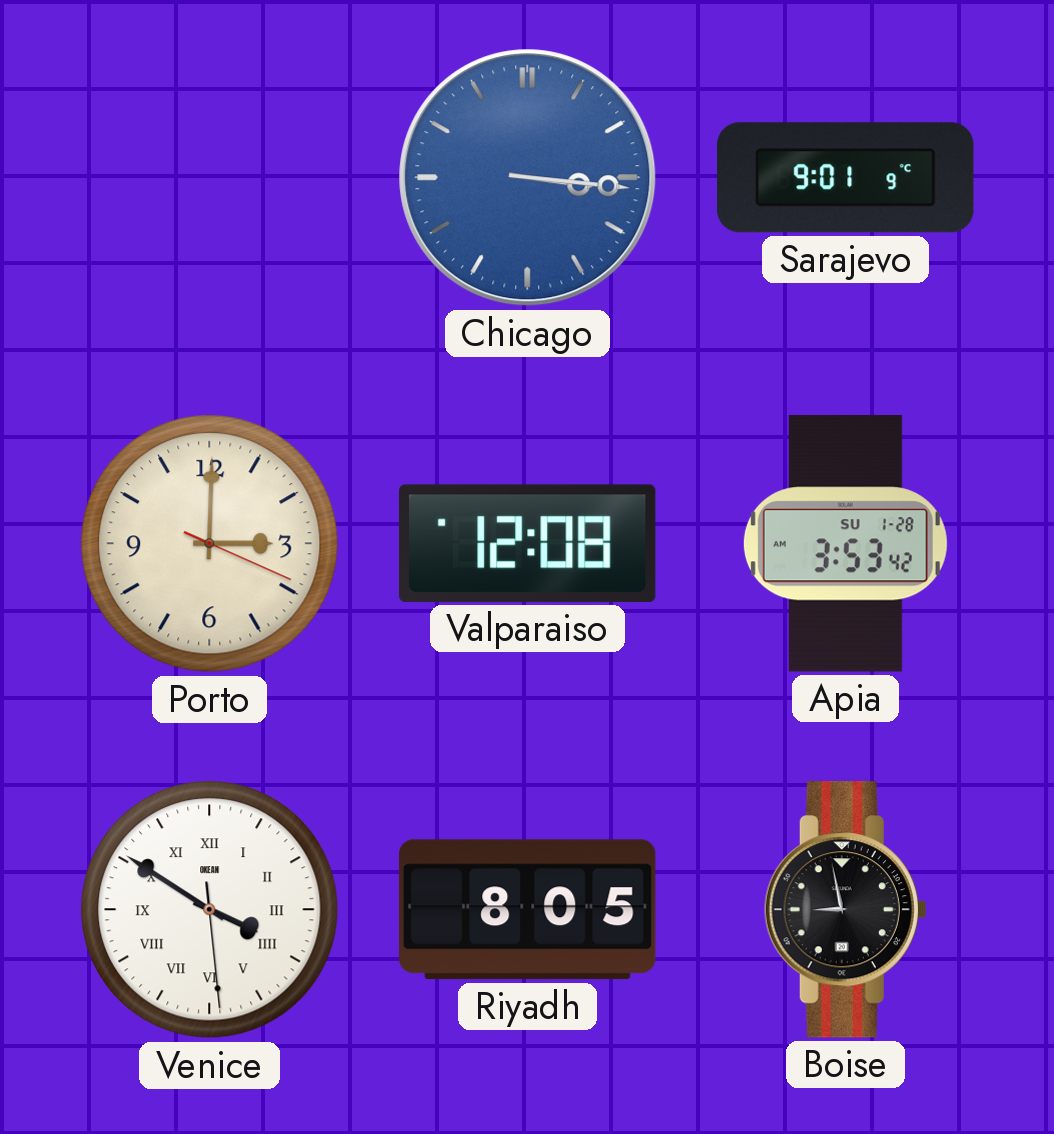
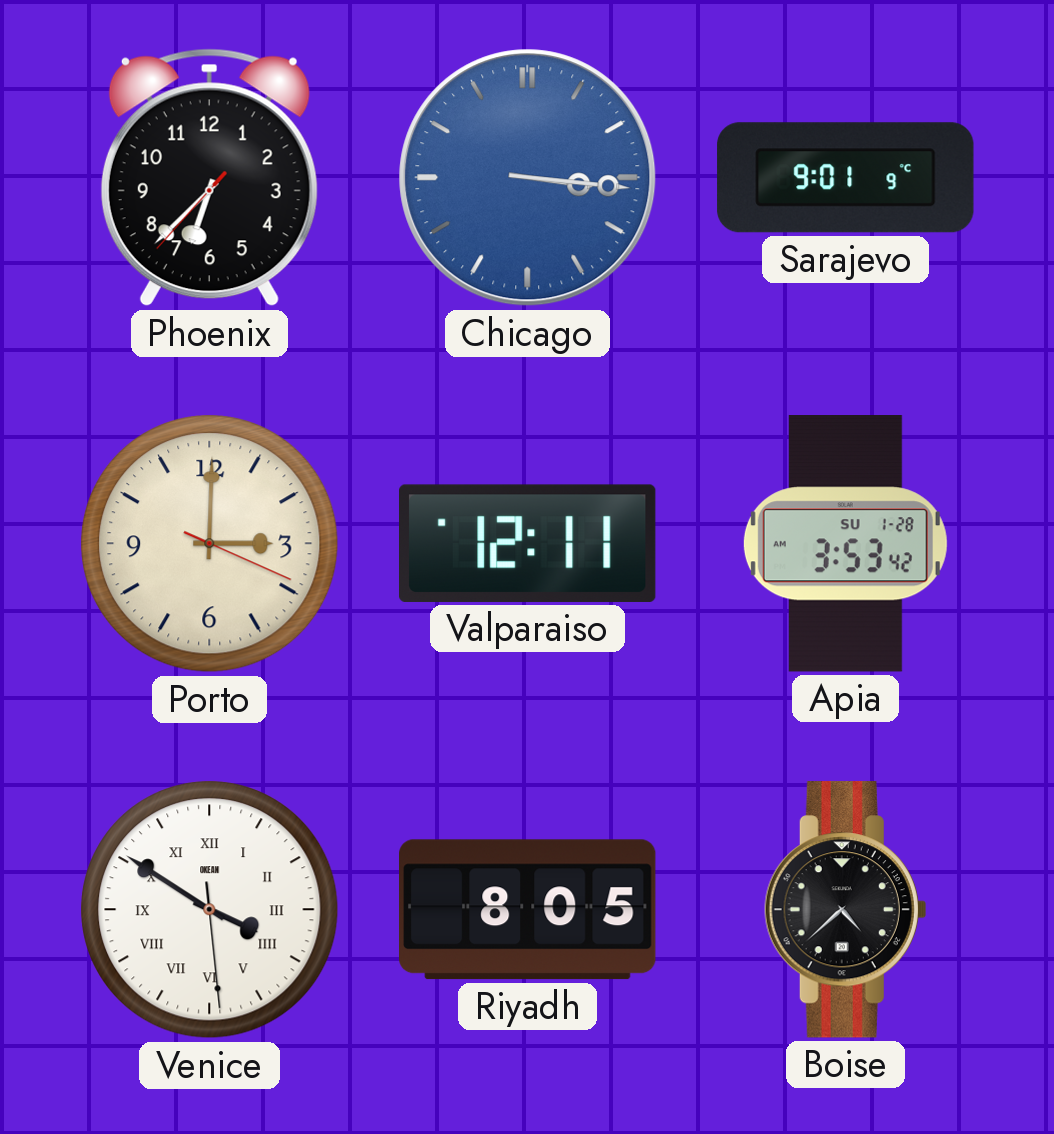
Phoenix: none -> 6:37 (209, 178)
Valparaiso: 12:08 -> 12:11 (527, 543)
Boise: 8:58 -> 4:38 (845, 910)
